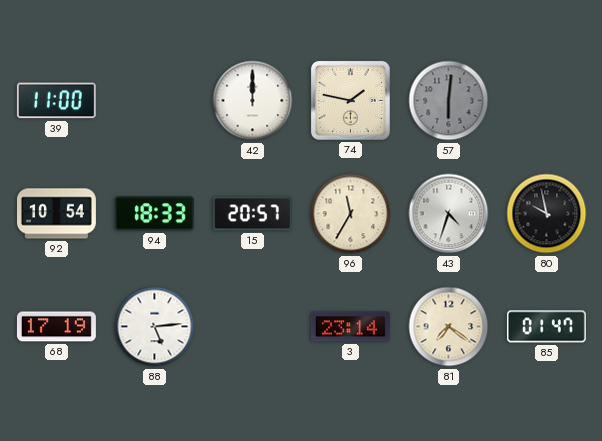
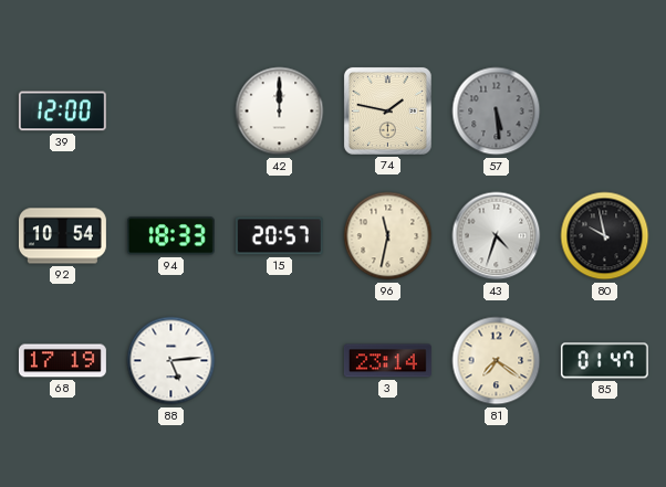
39: 11:00 -> 12:00 (62, 112)
57: 6:01 -> 5:29 (497, 112)
96: 11:35 -> 11:32 (388, 236)
